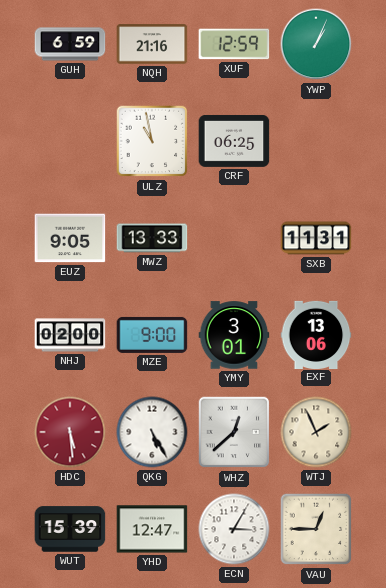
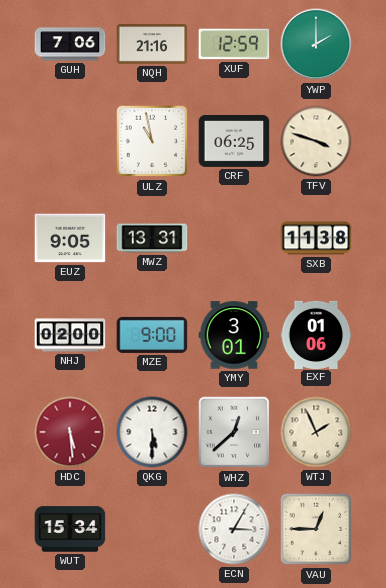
GUH: 6:59 -> 7:06 (70, 44)
YWP: 1:04 -> 2:00 (316, 44)
TFV: none -> 3:48 (316, 141)
MWZ: 13:33 -> 13:31 (152, 238)
SXB: 11:31 -> 11:38 (316, 238)
EXF: 13:06 -> 01:06 (316, 334)
QKG: 5:25 -> 5:30 (152, 432)
WUT: 15:39 -> 15:34 (70, 529)
YHD: 12:47 -> none (152, 529)
